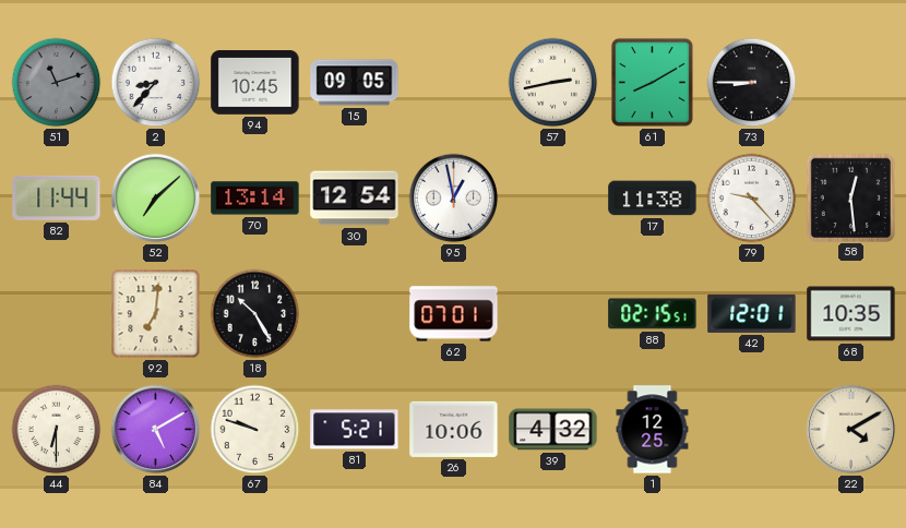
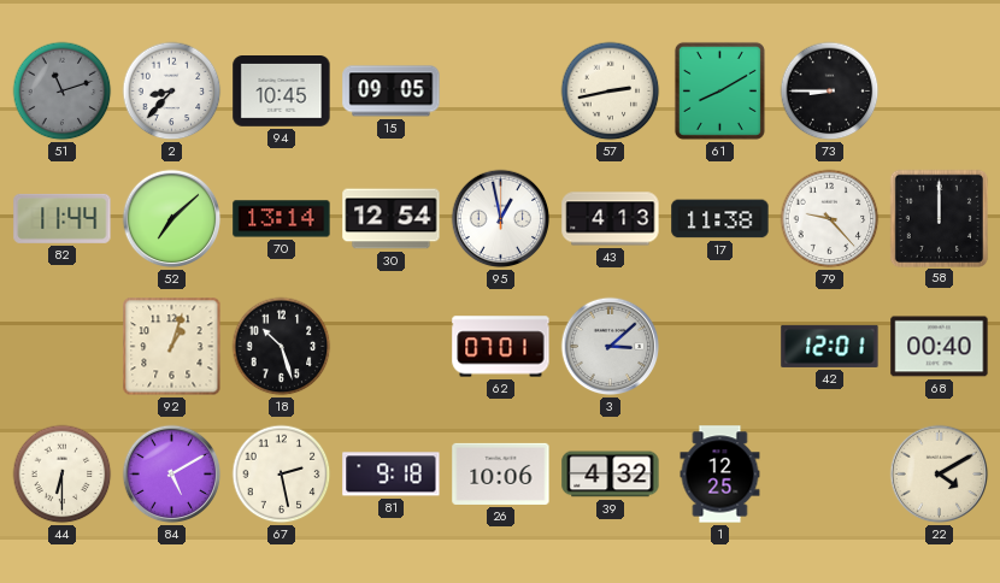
43: none -> 4:13 (611, 219)
58: 12:29 -> 12:00 (939, 218)
92: 7:01 -> 1:03 (172, 347)
18: 10:25 -> 10:27 (282, 347)
3: none -> 3:08 (611, 347)
88: 02:15 -> none (653, 314)
68: 10:35 -> 00:40 (940, 347)
67: 9:48 -> 2:28 (282, 475)
81: 5:21 -> 9:18 (392, 475)
